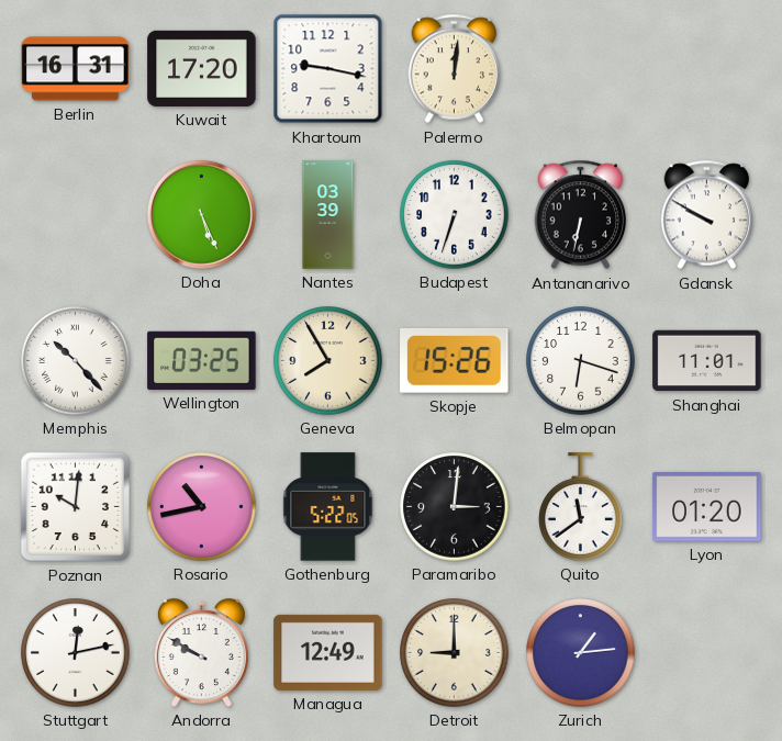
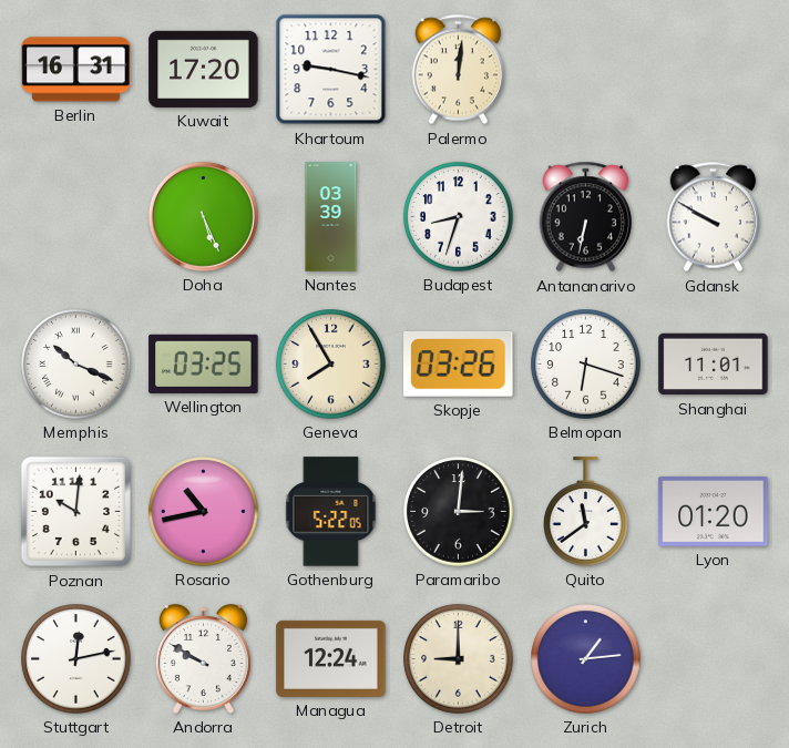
Budapest: 6:33 -> 8:33 (459, 217)
Memphis: 10:23 -> 10:19 (76, 365)
Skopje: 15:26 -> 03:26 (459, 363)
Managua: 12:49 -> 12:24 (331, 658)
